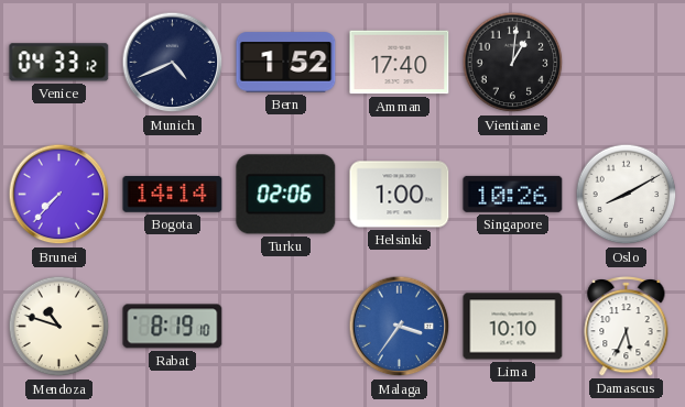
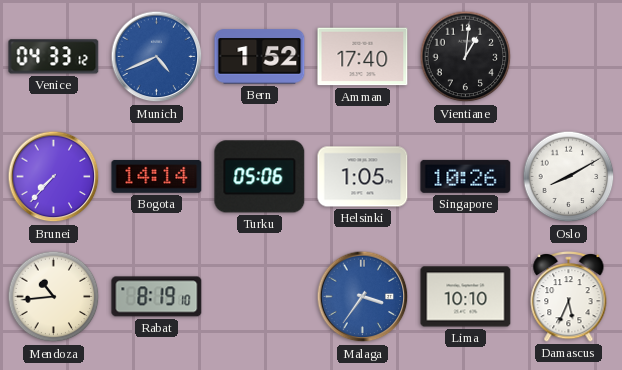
Munich dial: navy -> blue (157, 57)
Turku: 02:06 -> 05:06 (260, 177)
Helsinki: 1:00 -> 1:05 (363, 177)
Mendoza: 10:48 -> 10:44 (54, 297)
